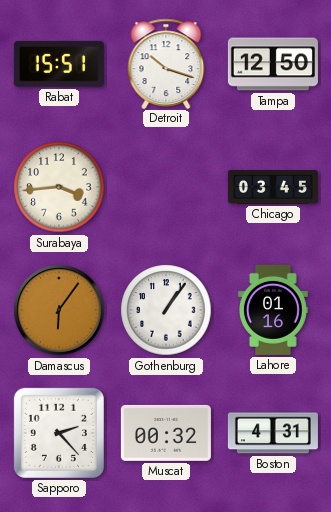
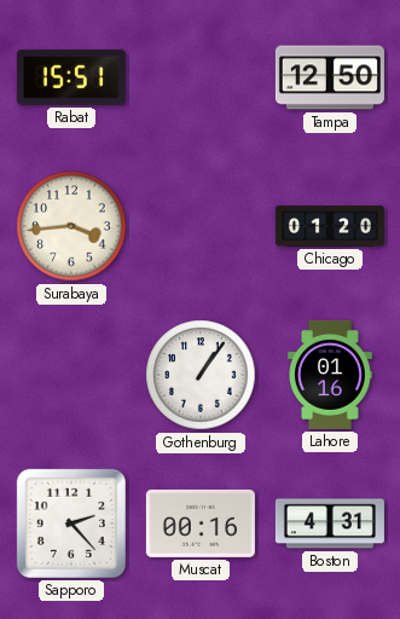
Detroit: 10:18 -> none (166, 63)
Chicago: 03:45 -> 01:20 (330, 227)
Damascus: 6:06 -> none (59, 310)
Muscat: 00:32 -> 00:16 (201, 523)
